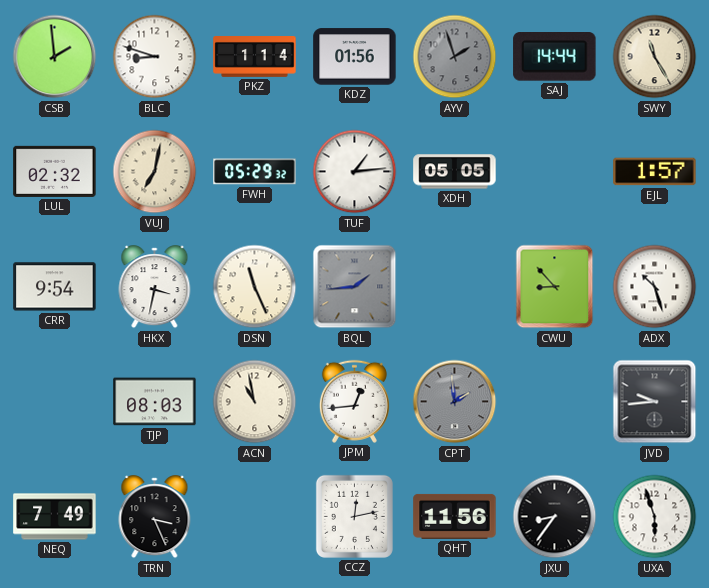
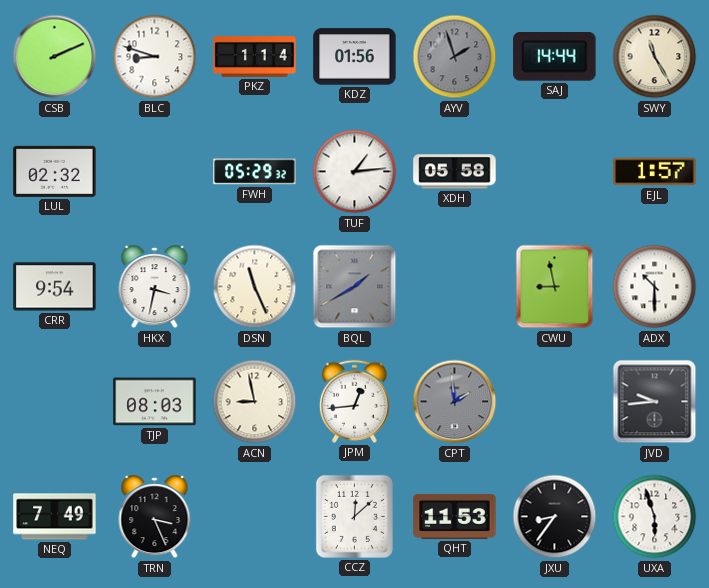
CSB: 1:59 -> 2:11 (55, 57)
VUJ: 7:02 -> none (155, 172)
XDH: 05:05 -> 05:58 (455, 172)
BQL: 1:44 -> 1:40 (355, 287)
CWU: 8:53 -> 8:58 (555, 287)
ADX: 10:27 -> 10:30 (655, 287)
ACN: 10:58 -> 8:58 (255, 402)
CCZ: 12:13 -> 12:08 (354, 516)
QHT: 11:56 -> 11:53 (455, 516)
